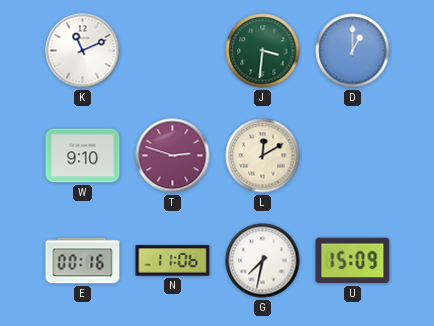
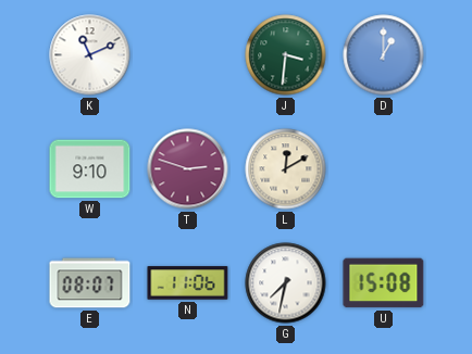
E: 00:16 -> 08:07 (90, 283)
U: 15:09 -> 15:08 (384, 283)
